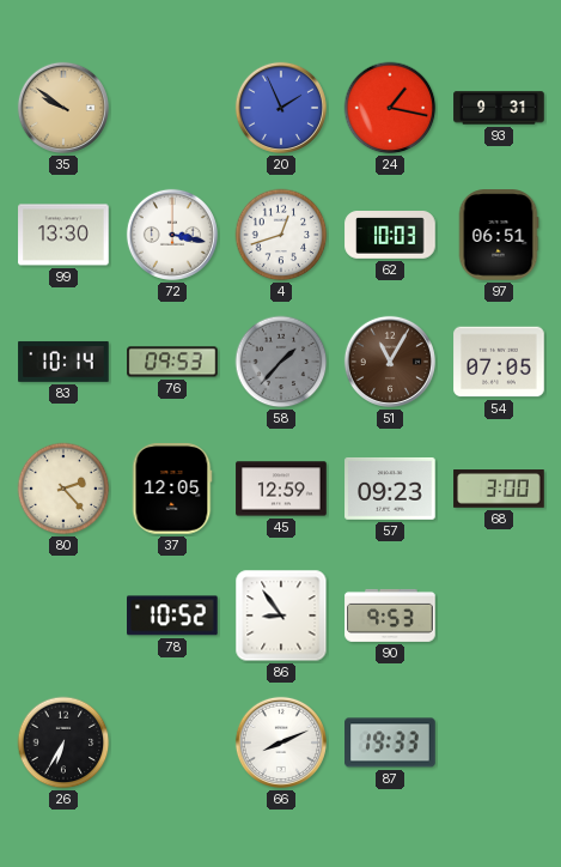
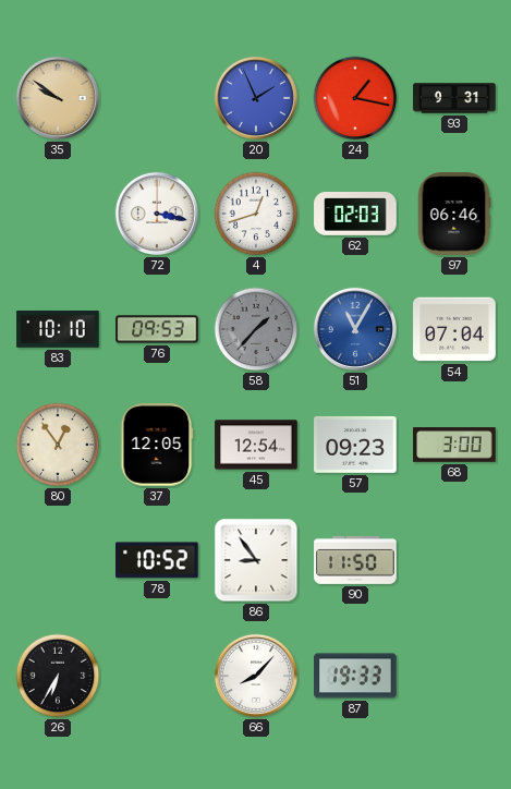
99: 13:30 -> none (63, 235)
62: 10:03 -> 02:03 (355, 215)
97: 06:51 -> 06:46 (454, 214)
83: 10:14 -> 10:10 (58, 329)
51 dial: brown -> blue (355, 329)
54: 07:05 -> 07:04 (454, 329)
80: 2:23 -> 12:54 (58, 445)
45: 12:59 -> 12:54 (256, 445)
90: 9:53 -> 11:50 (355, 560)
66: 8:11 -> 8:07 (256, 676)
